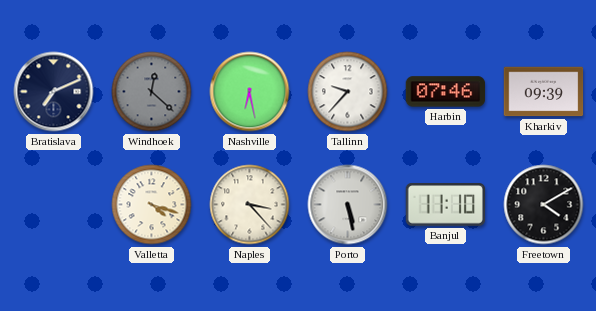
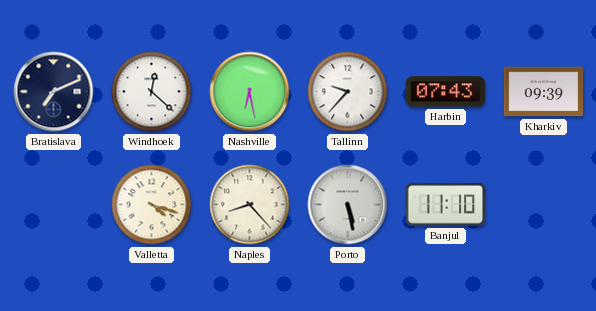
Windhoek dial: grey -> white (152, 92)
Harbin: 07:46 -> 07:43 (446, 92)
Naples: 3:23 -> 8:23 (250, 205)
Freetown: 4:10 -> none (544, 205)
